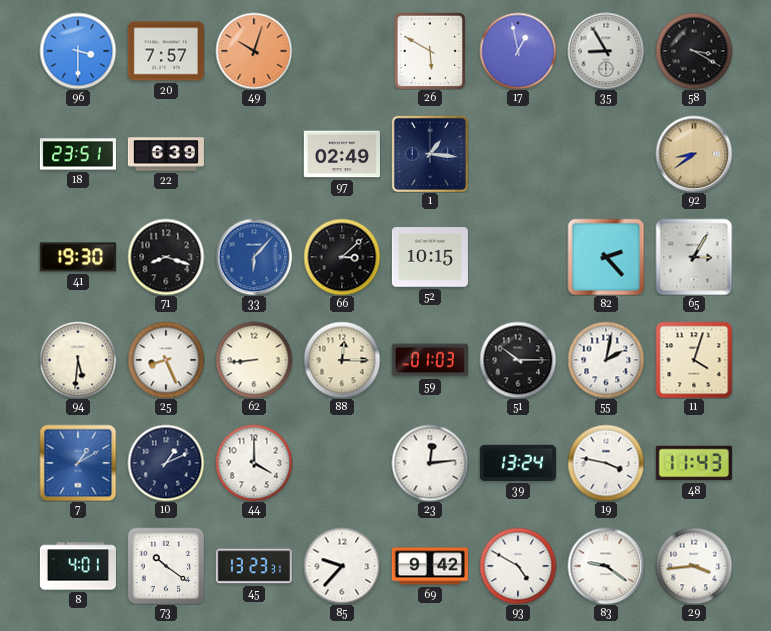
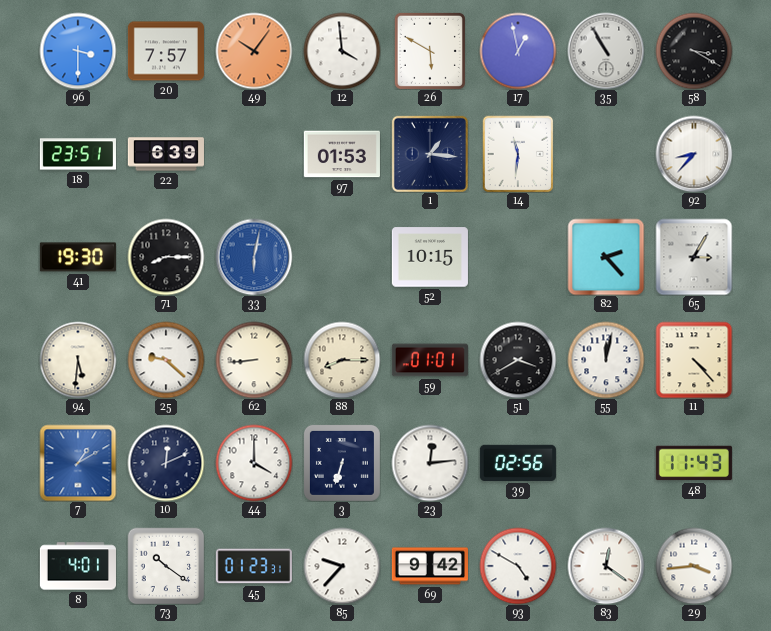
49: 10:03 -> 10:06 (254, 51)
12: none -> 3:59 (342, 51)
35: 8:55 -> 10:55 (606, 51)
97: 02:49 -> 01:53 (342, 154)
14: none -> 11:31 (518, 154)
92: 8:39 -> 8:37 (694, 154)
92 dial: champagne -> white (694, 154)
71: 8:18 -> 8:15 (166, 257)
33: 6:07 -> 6:02 (254, 257)
66: 3:08 -> none (342, 257)
25: 8:26 -> 9:22 (166, 360)
88: 12:15 -> 8:15 (342, 360)
59: 01:03 -> 01:01 (430, 360)
51: 10:15 -> 3:40 (518, 360)
55: 2:02 -> 12:02 (606, 360)
11: 4:03 -> 4:23 (694, 360)
10: 1:11 -> 12:11 (166, 463)
3: none -> 6:33 (342, 463)
39: 13:24 -> 02:56 (518, 463)
19: 3:47 -> none (606, 463)
45: 13:23 -> 01:23 (254, 566)
83: 9:21 -> 12:21 (606, 566)
